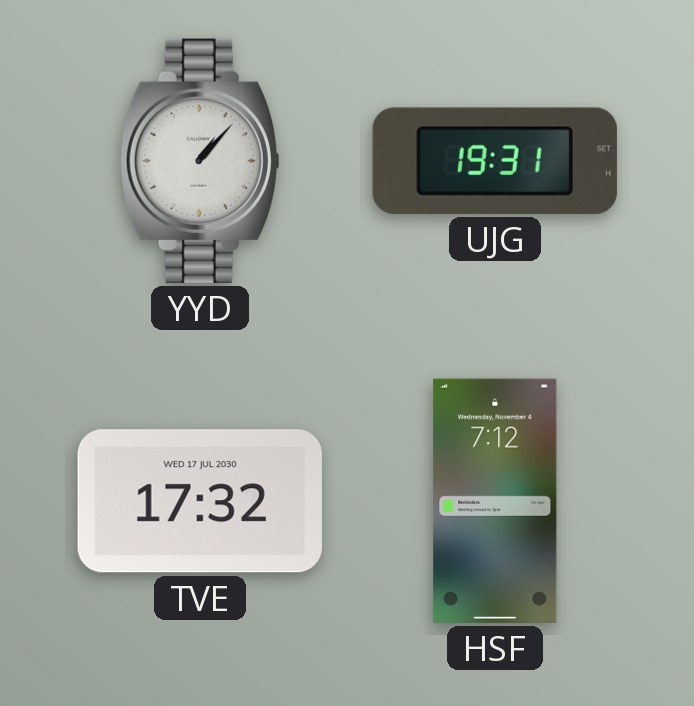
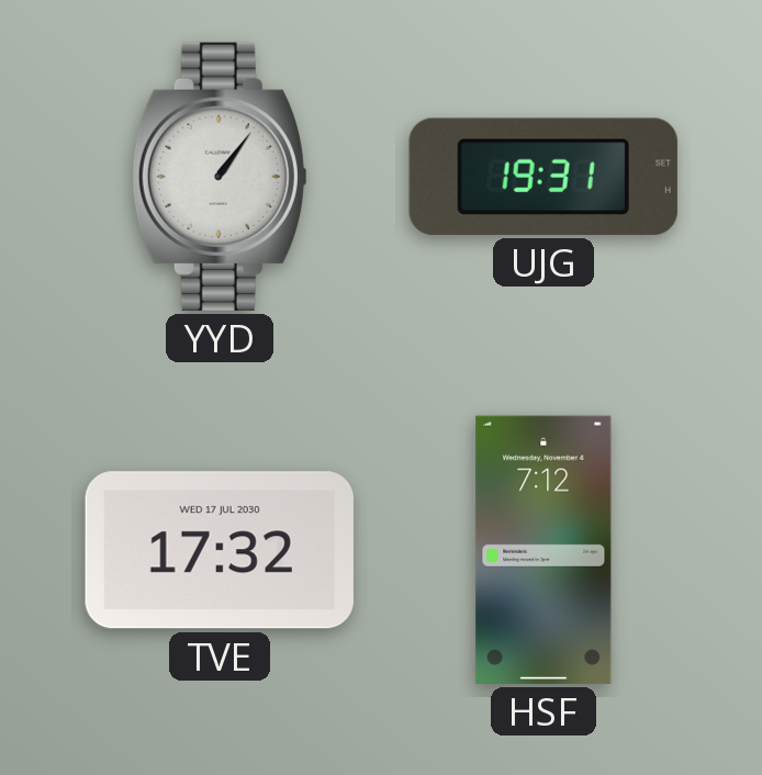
YYD: 1:07 -> 1:06 (220, 177)
